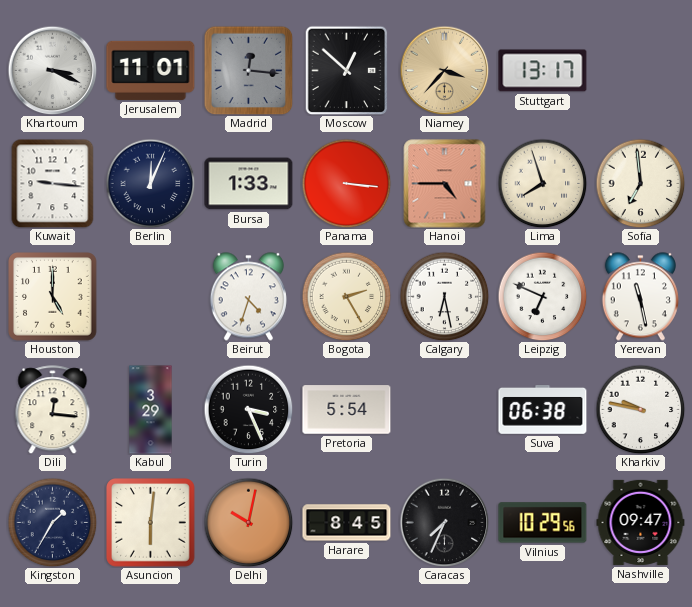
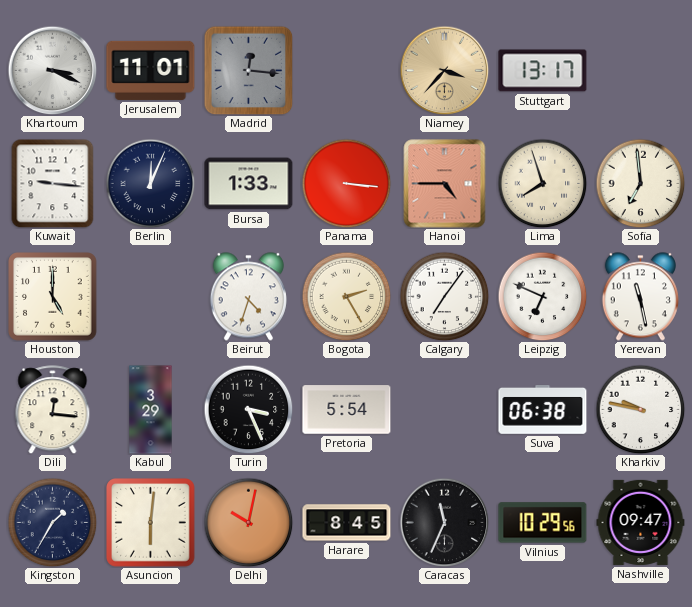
Moscow: 12:52 -> none (347, 70)
Calgary: 6:28 -> 7:06 (444, 296)
Caracas: 7:34 -> 11:34 (444, 522)
